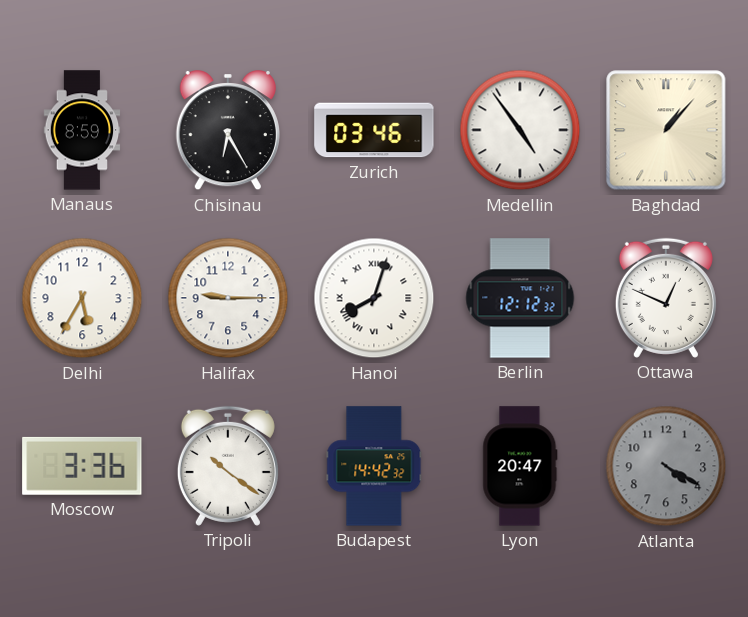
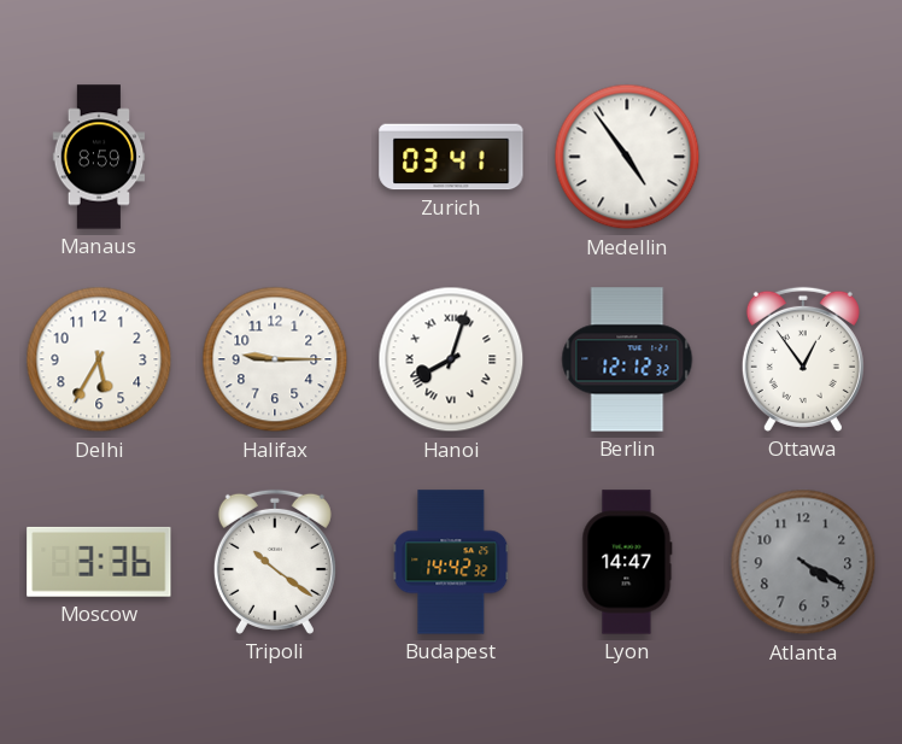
Chisinau: 6:25 -> none (228, 131)
Zurich: 03:46 -> 03:41 (451, 157)
Baghdad: 1:07 -> none (666, 130)
Ottawa: 12:49 -> 12:54 (803, 359)
Lyon: 20:47 -> 14:47 (627, 562)
